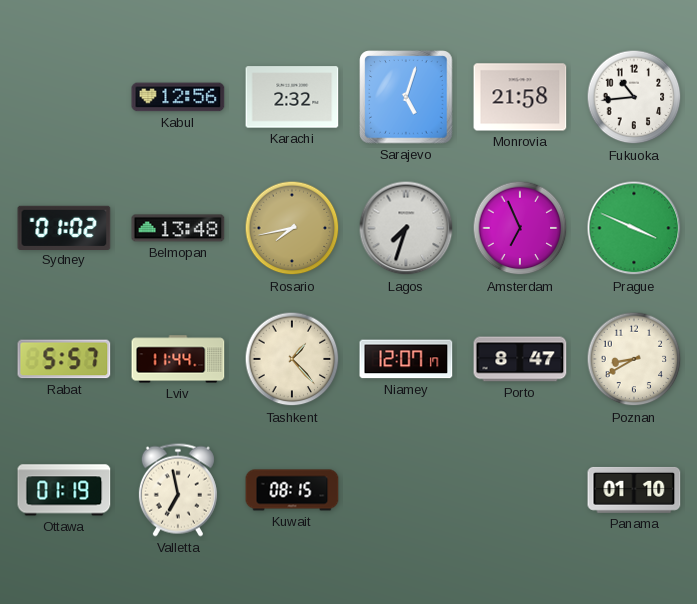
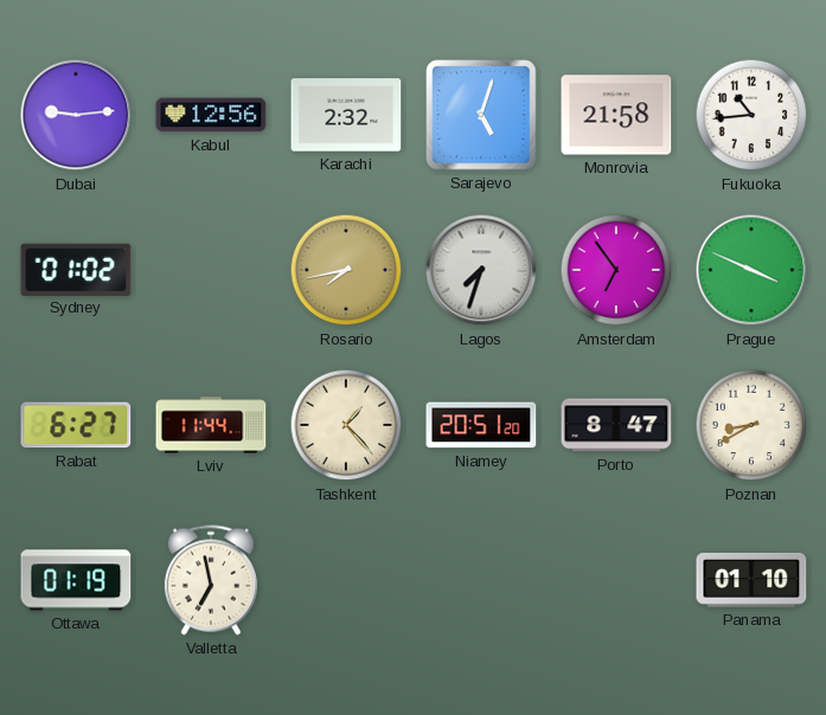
Dubai: none -> 9:14 (76, 115)
Belmopan: 13:48 -> none (178, 228)
Amsterdam: 6:56 -> 6:54 (616, 270)
Rabat: 5:57 -> 6:27 (76, 425)
Niamey: 12:07 -> 20:51 (481, 425)
Kuwait: 08:15 -> none (292, 490)
